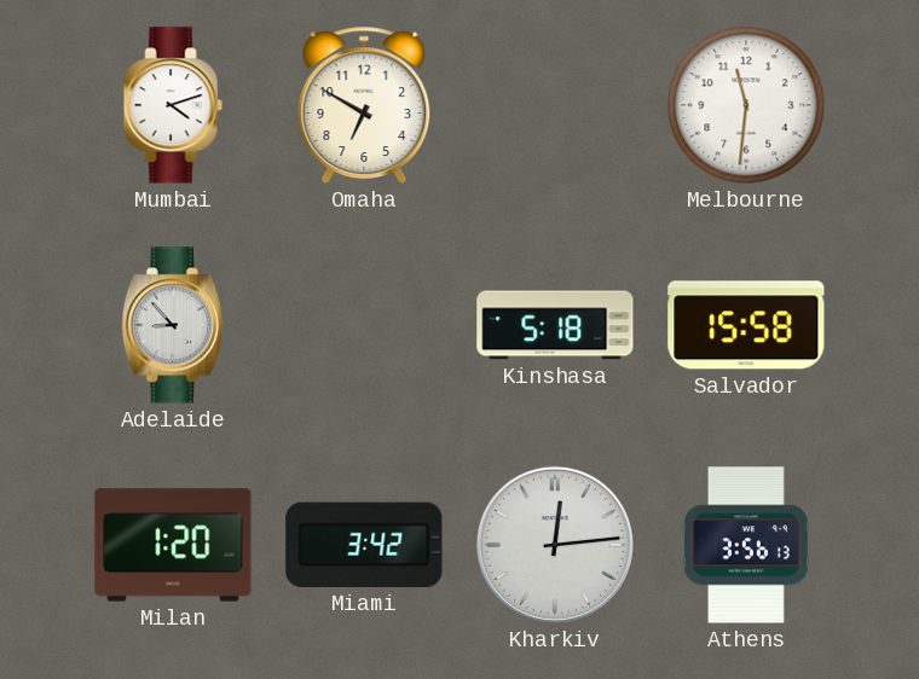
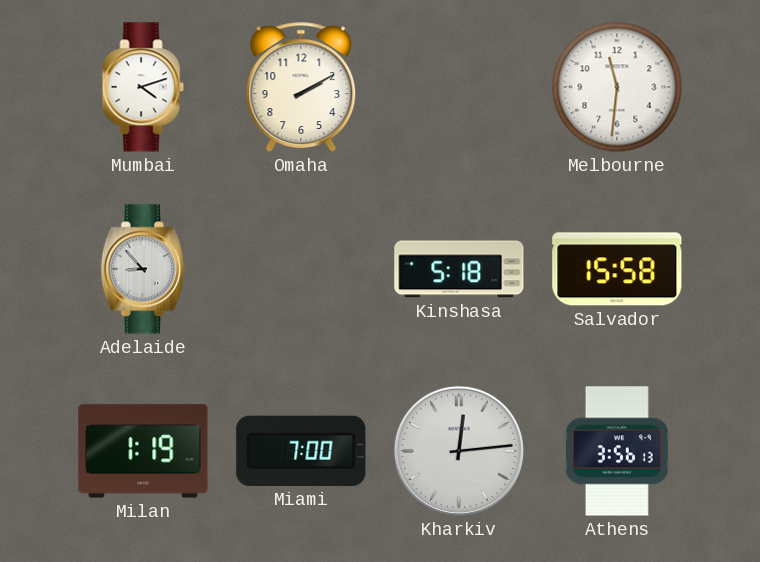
Omaha: 6:50 -> 2:10 (301, 87)
Milan: 1:20 -> 1:19 (143, 451)
Miami: 3:42 -> 7:00 (301, 451)
